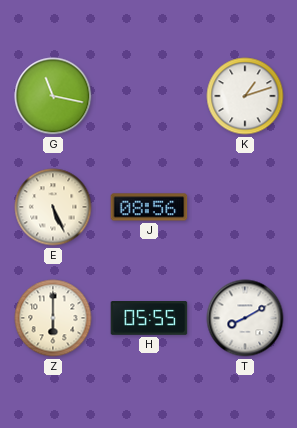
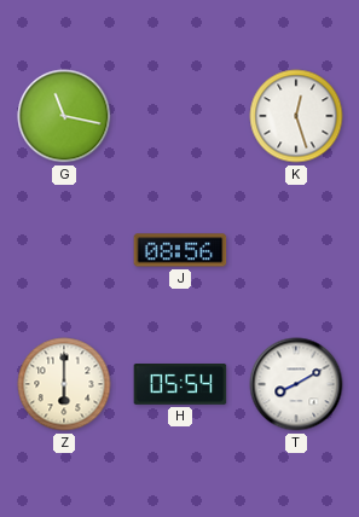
K: 1:12 -> 12:27 (296, 116)
E: 5:26 -> none (53, 207)
H: 05:55 -> 05:54 (180, 384)
